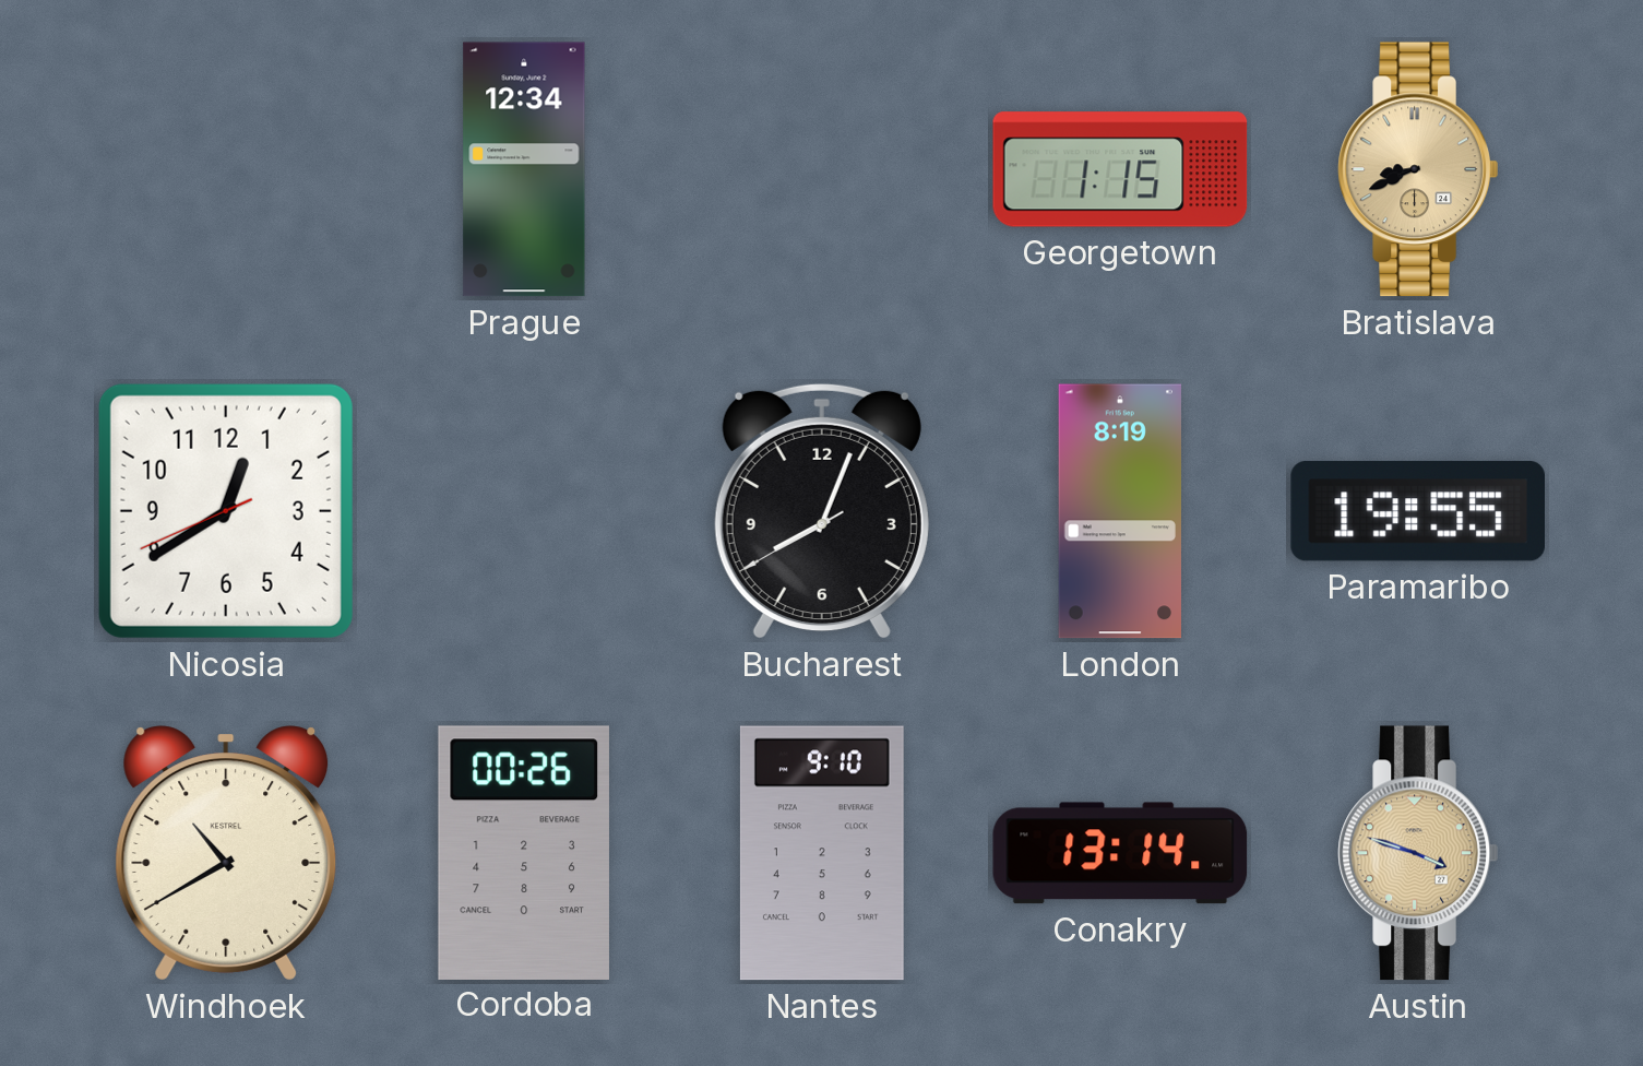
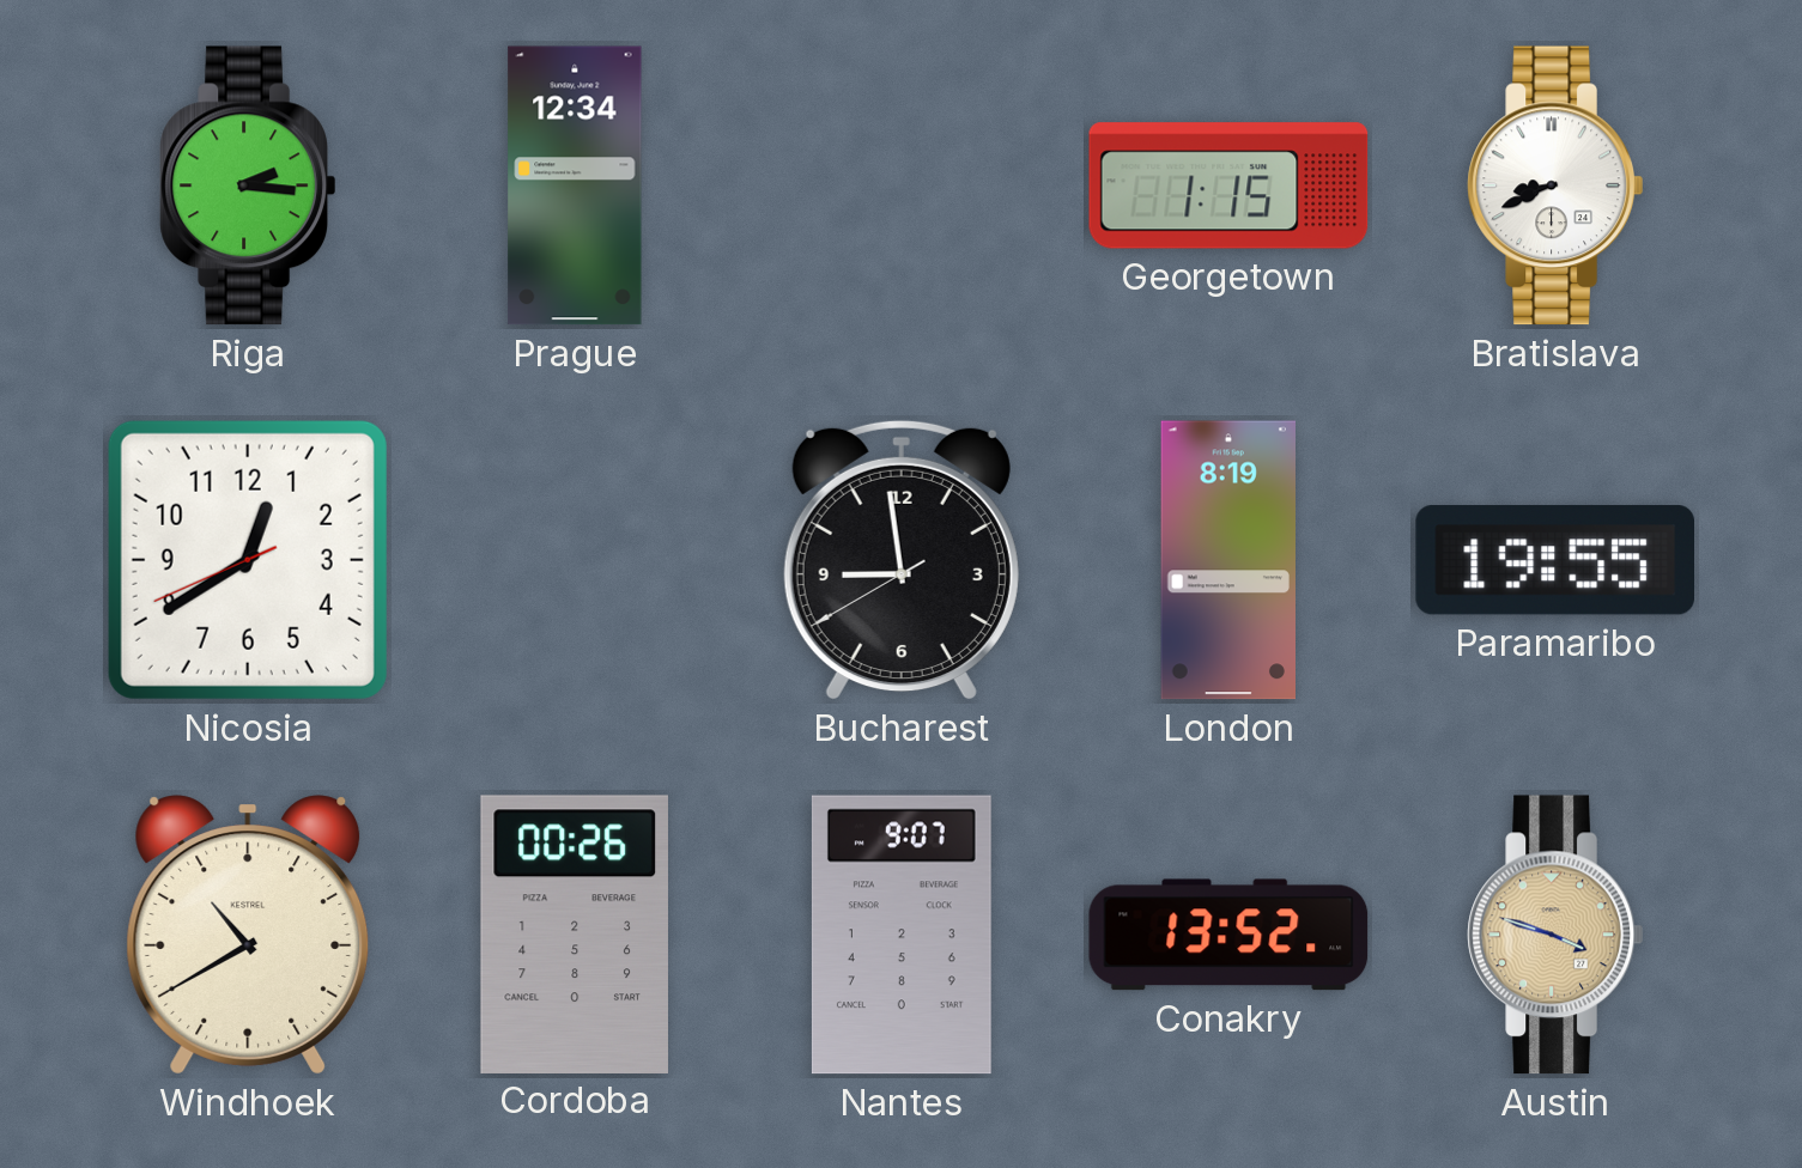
Riga: none -> 2:16 (248, 185)
Bratislava dial: champagne -> white (1555, 185)
Bucharest: 8:03 -> 8:58 (902, 560)
Nantes: 9:10 -> 9:07 (902, 935)
Conakry: 13:14 -> 13:52 (1228, 935)
